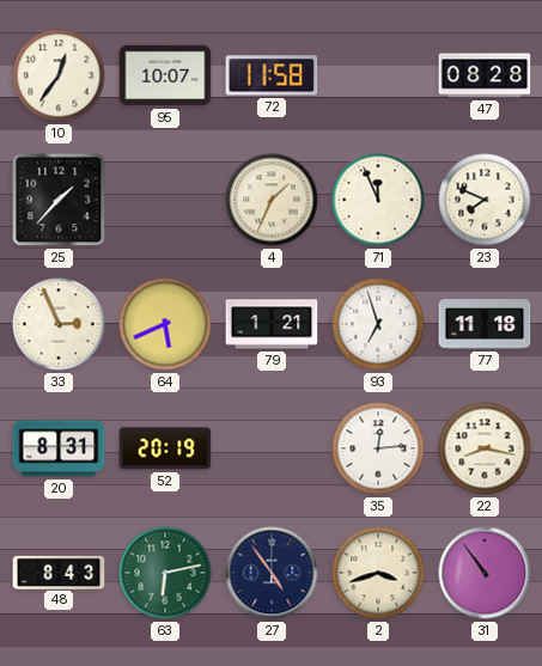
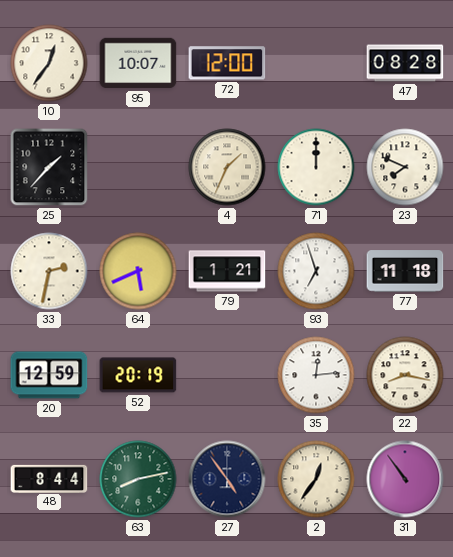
72: 11:58 -> 12:00 (227, 63)
71: 11:56 -> 12:00 (316, 167)
33: 2:56 -> 2:32 (49, 271)
20: 8:31 -> 12:59 (49, 375)
48: 8:43 -> 8:44 (49, 478)
63: 6:13 -> 8:13 (138, 479)
2: 3:42 -> 12:36 (316, 479)
